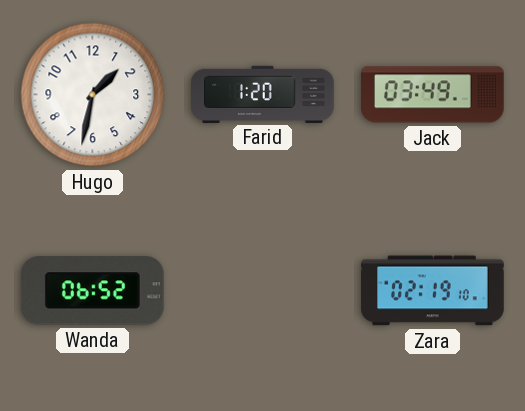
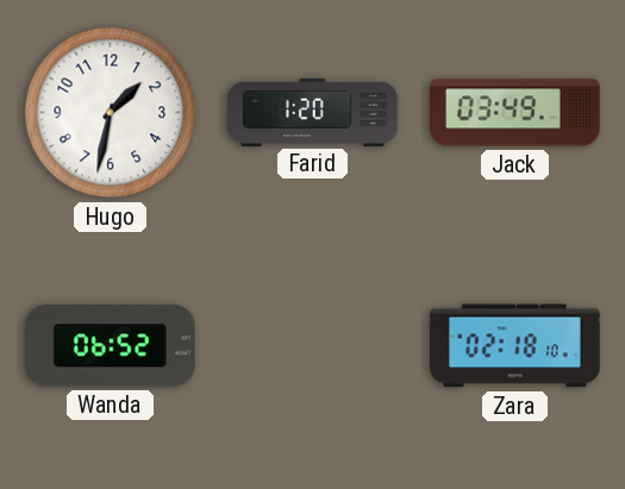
Zara: 02:19 -> 02:18 (515, 346)
